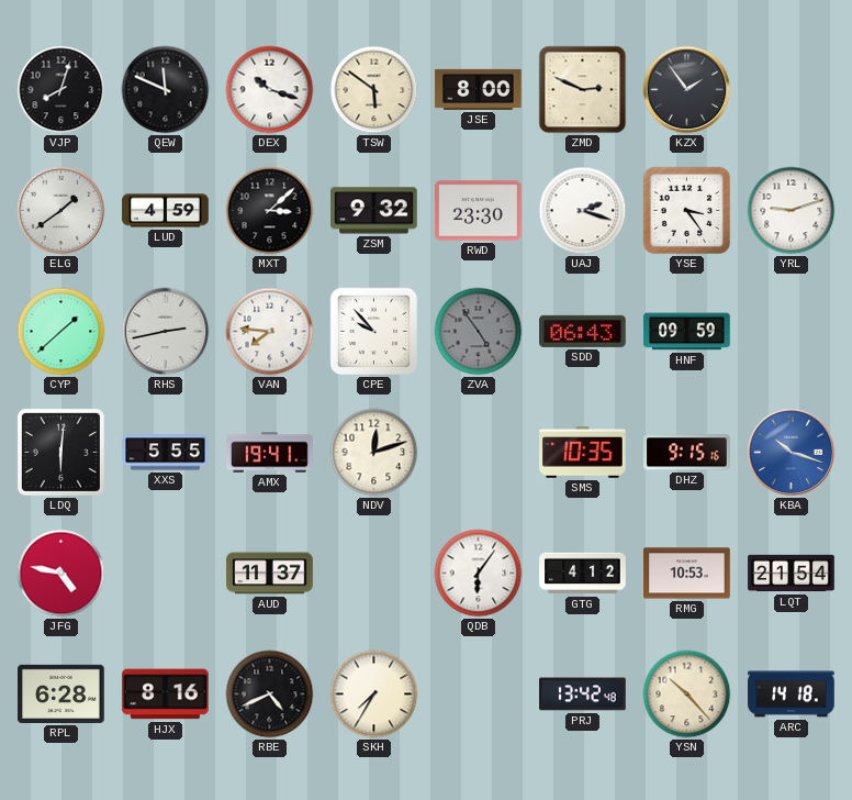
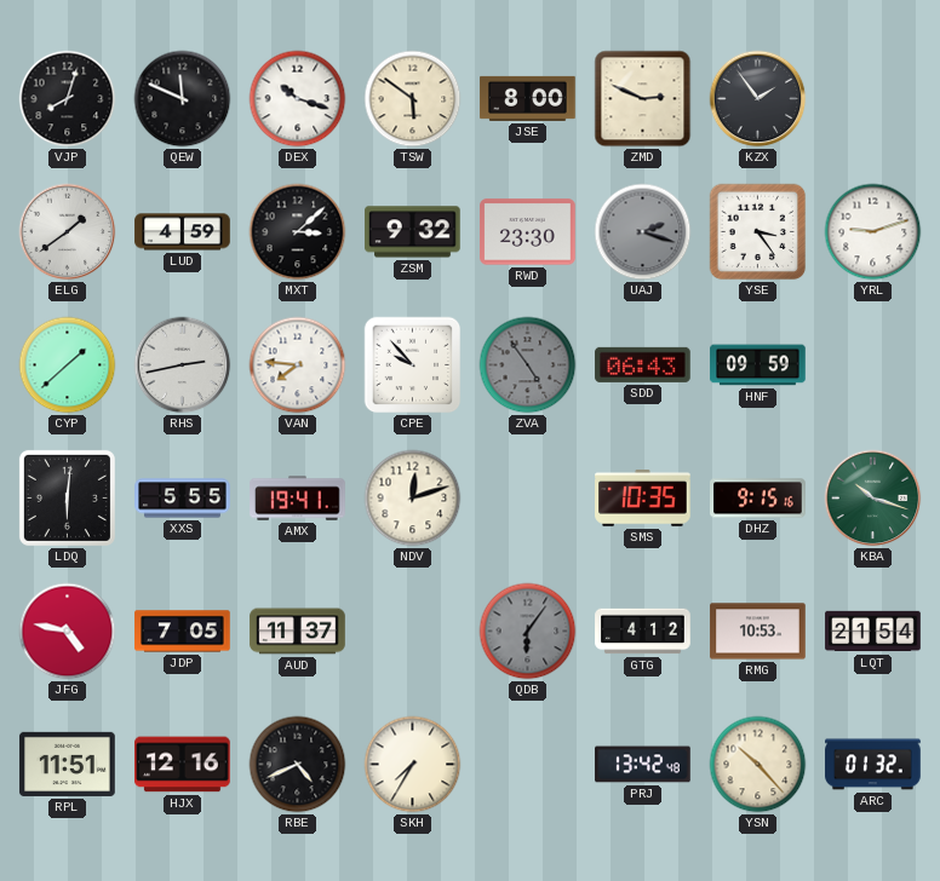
UAJ dial: white -> grey (643, 232)
KBA dial: blue -> green (873, 499)
JDP: none -> 7:05 (183, 632)
QDB dial: white -> grey (528, 632)
RPL: 6:28 -> 11:51 (68, 764)
HJX: 8:16 -> 12:16 (183, 765)
ARC: 14:18 -> 01:32 (873, 765)
